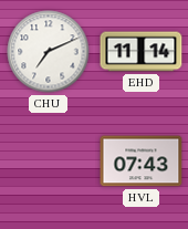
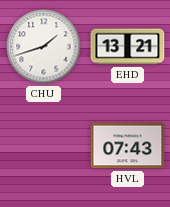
CHU: 7:11 -> 1:42 (44, 47)
EHD: 11:14 -> 13:21 (128, 47)
